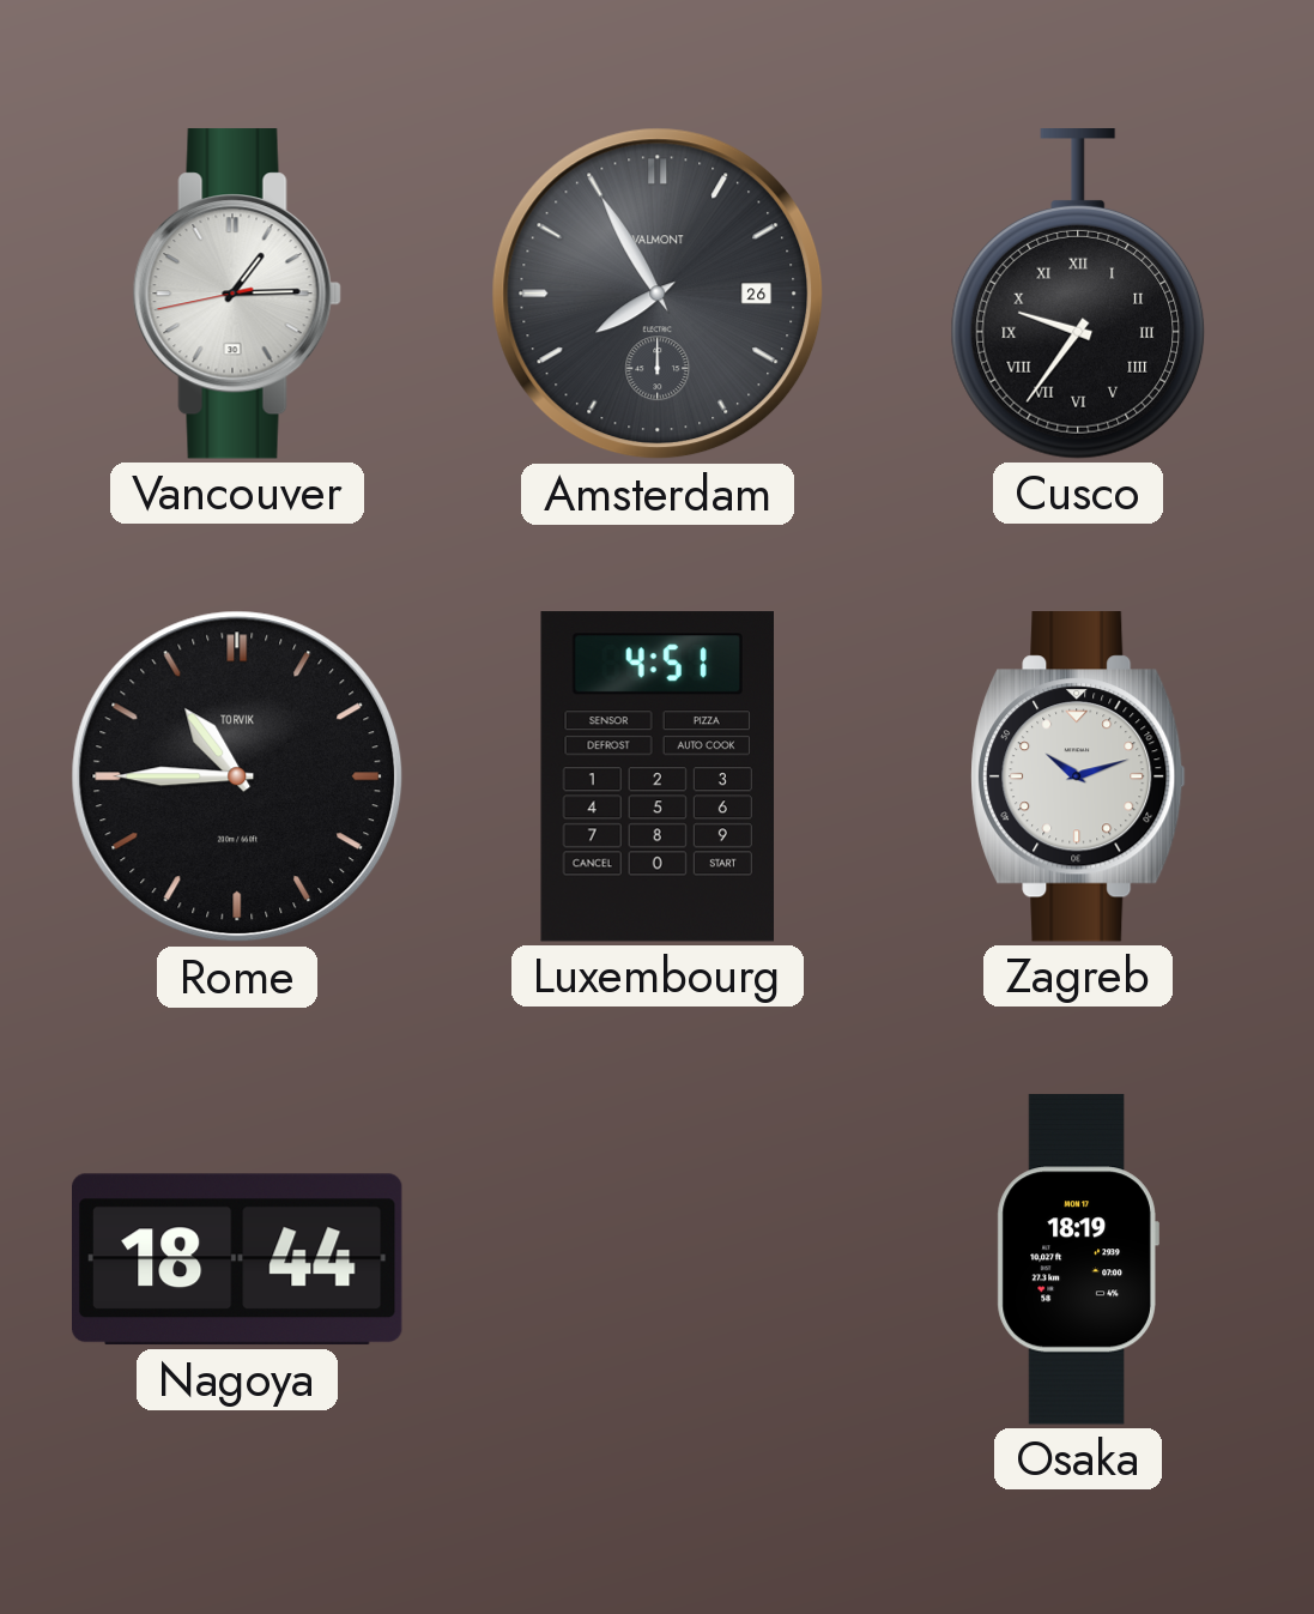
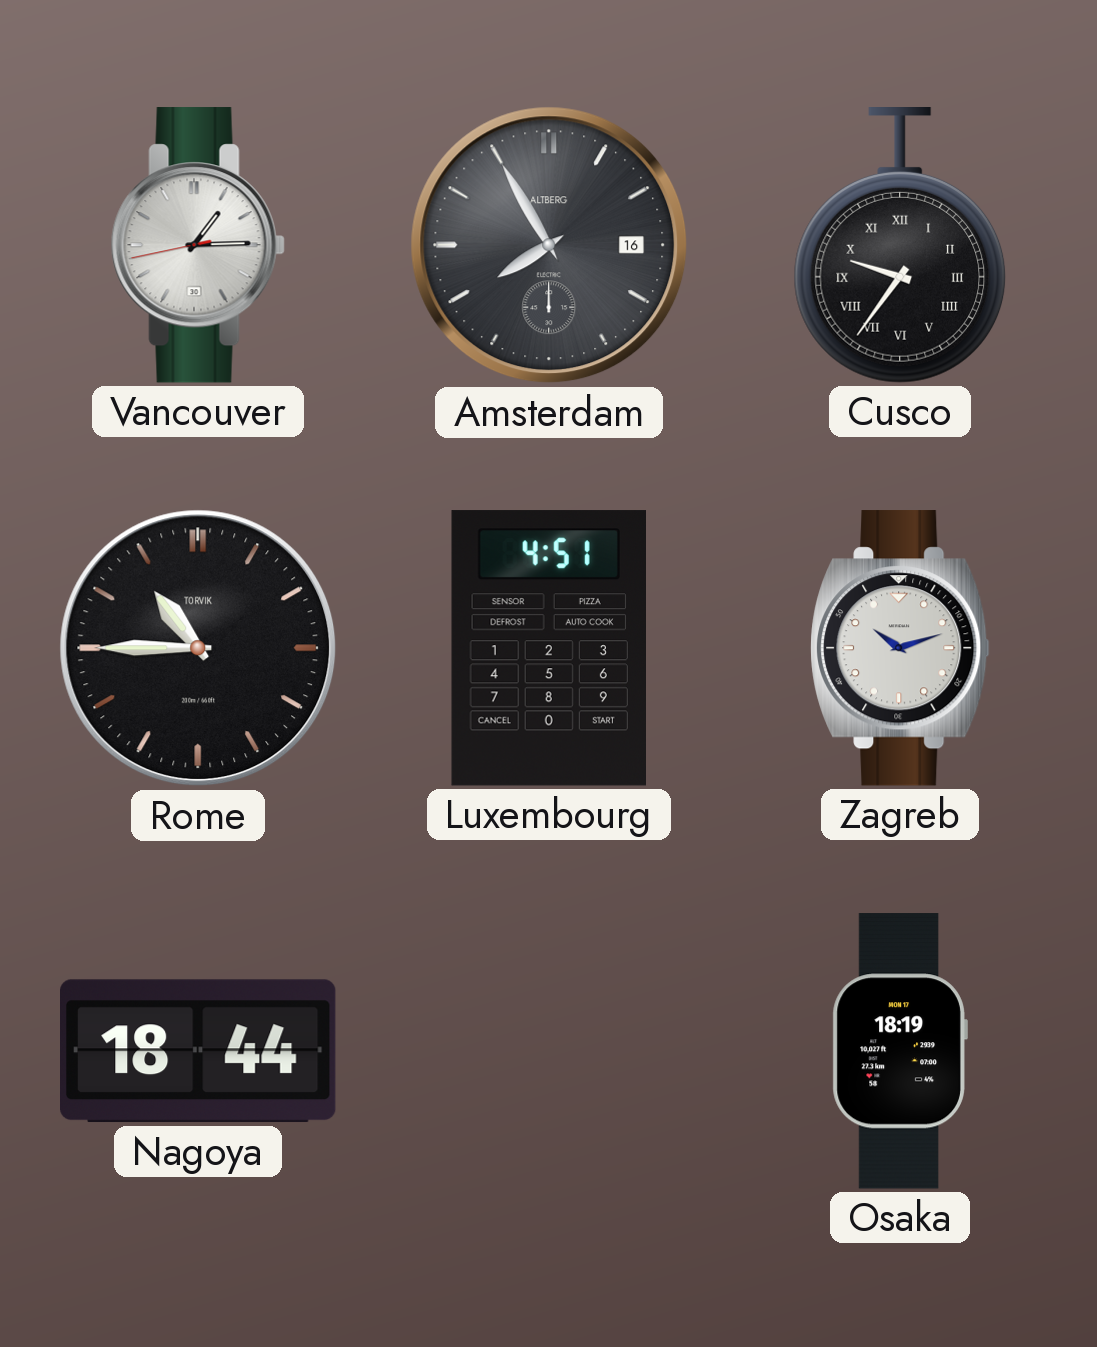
Amsterdam date: 26 -> 16 (549, 245)
Amsterdam brand: VALMONT -> ALTBERG (549, 245)
